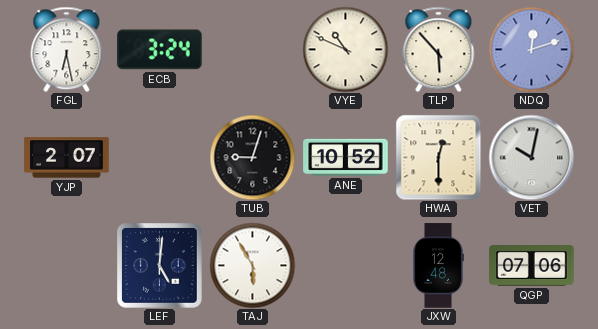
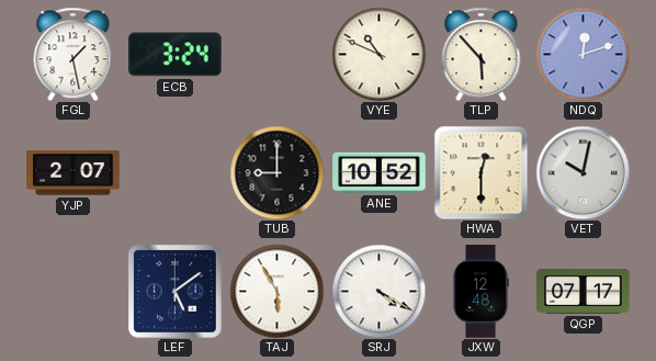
FGL: 6:28 -> 1:28 (73, 54)
TUB: 9:03 -> 9:00 (276, 172)
LEF: 5:01 -> 5:09 (176, 292)
SRJ: none -> 4:20 (378, 291)
QGP: 07:06 -> 07:17 (584, 292)
